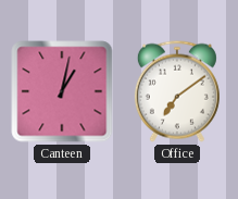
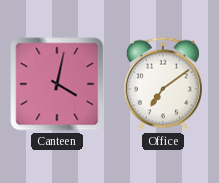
Canteen: 1:02 -> 4:02 (57, 84)
